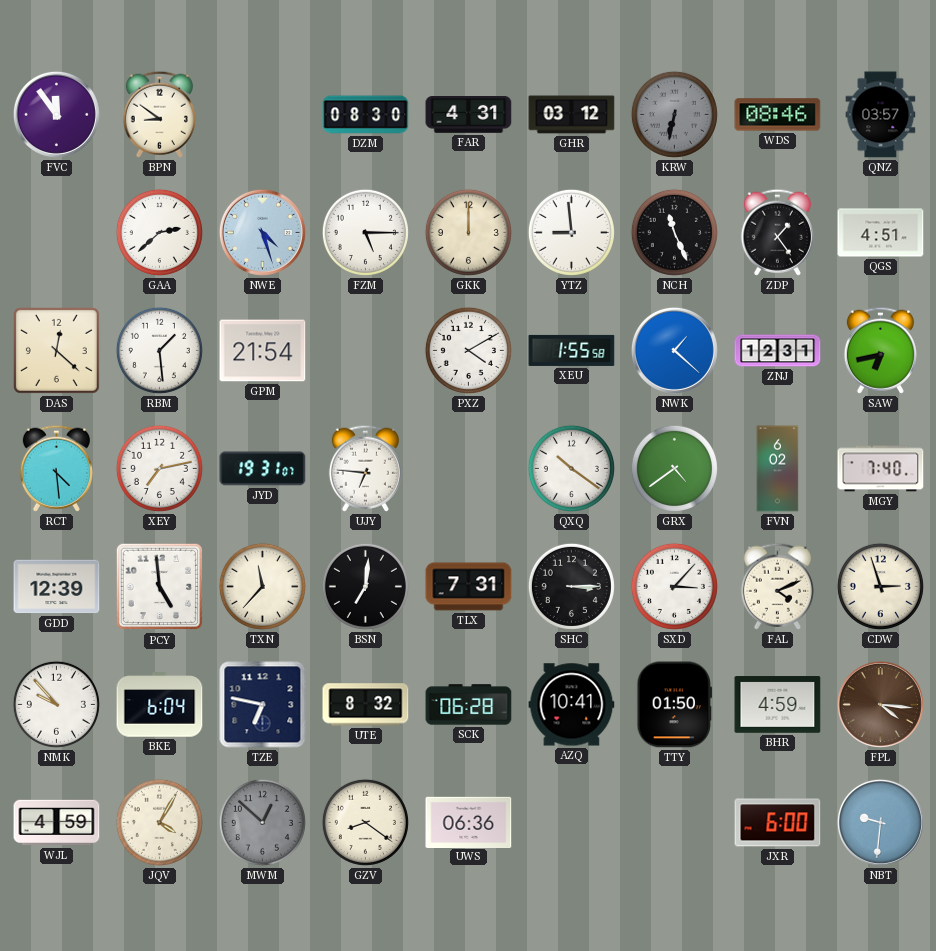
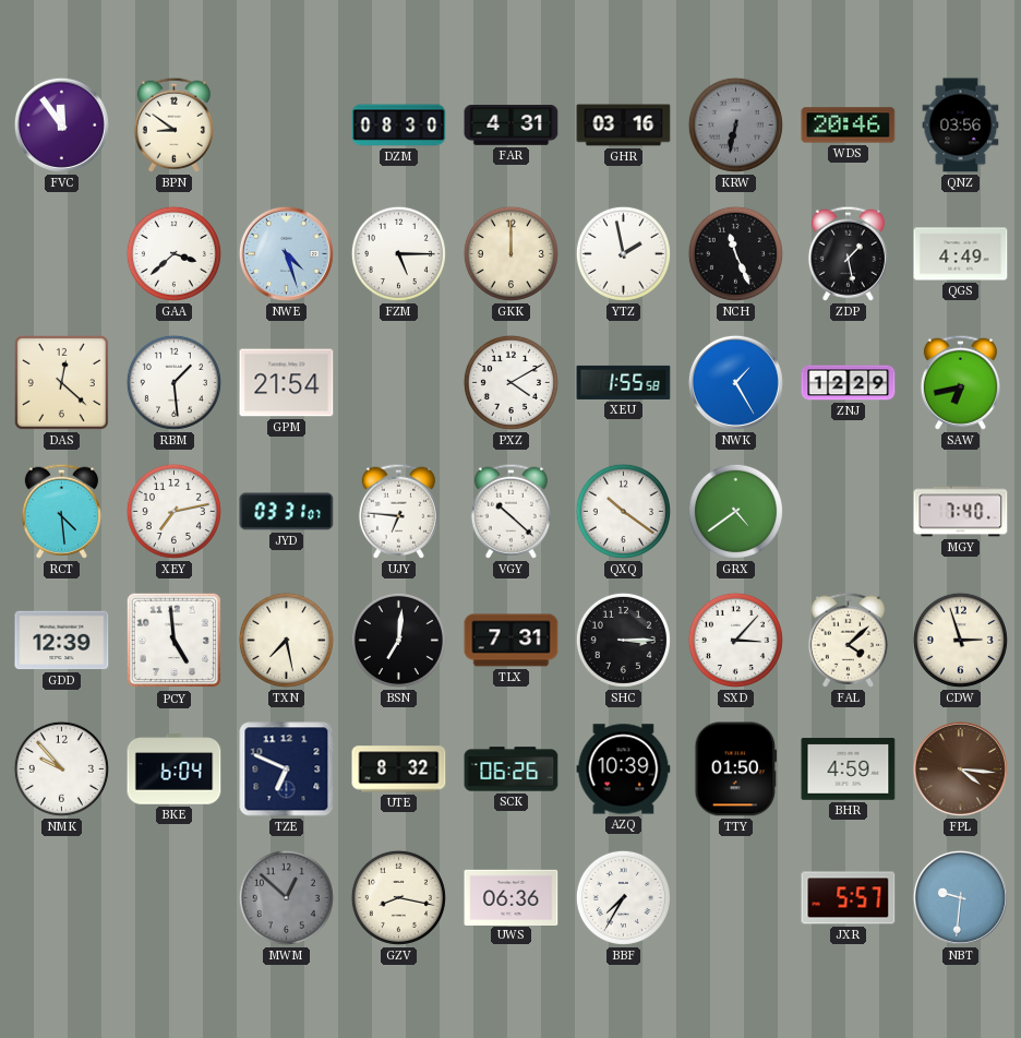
GHR: 03:12 -> 03:16 (624, 126)
WDS: 08:46 -> 20:46 (849, 126)
QNZ: 03:57 -> 03:56 (961, 126)
GAA: 2:38 -> 3:38 (173, 253)
YTZ: 8:59 -> 1:58 (623, 253)
ZDP: 1:24 -> 1:28 (848, 253)
QGS: 4:51 -> 4:49 (961, 254)
NWK: 1:22 -> 1:25 (735, 382)
ZNJ: 12:31 -> 12:29 (849, 383)
JYD: 19:31 -> 03:31 (287, 512)
VGY: none -> 10:22 (510, 511)
FVN: 6:02 -> none (778, 469)
TXN: 11:37 -> 7:28 (286, 640)
FAL: 4:11 -> 4:08 (848, 640)
TZE: 6:47 -> 6:49 (287, 769)
SCK: 06:28 -> 06:26 (512, 769)
AZQ: 10:41 -> 10:39 (624, 769)
WJL: 4:59 -> none (57, 823)
JQV: 4:05 -> none (159, 822)
GZV: 8:21 -> 8:17 (398, 897)
BBF: none -> 7:35 (623, 897)
JXR: 6:00 -> 5:57 (849, 898)
